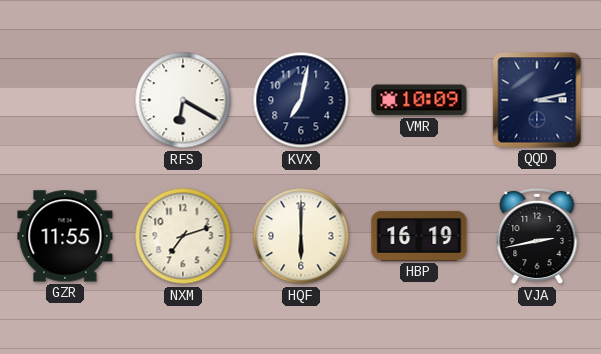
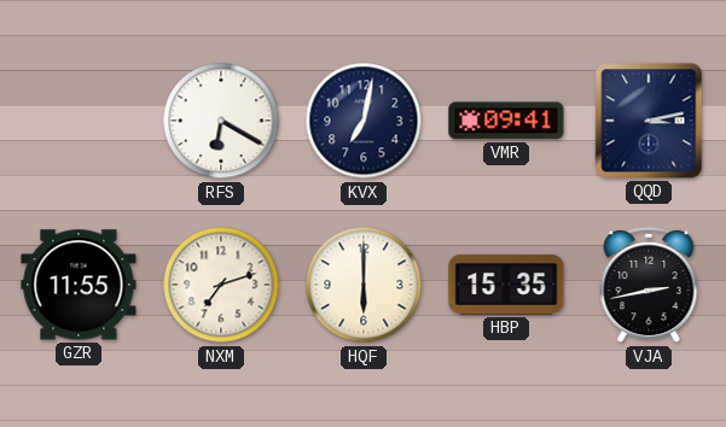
VMR: 10:09 -> 09:41 (506, 121)
HBP: 16:19 -> 15:35 (506, 285)
